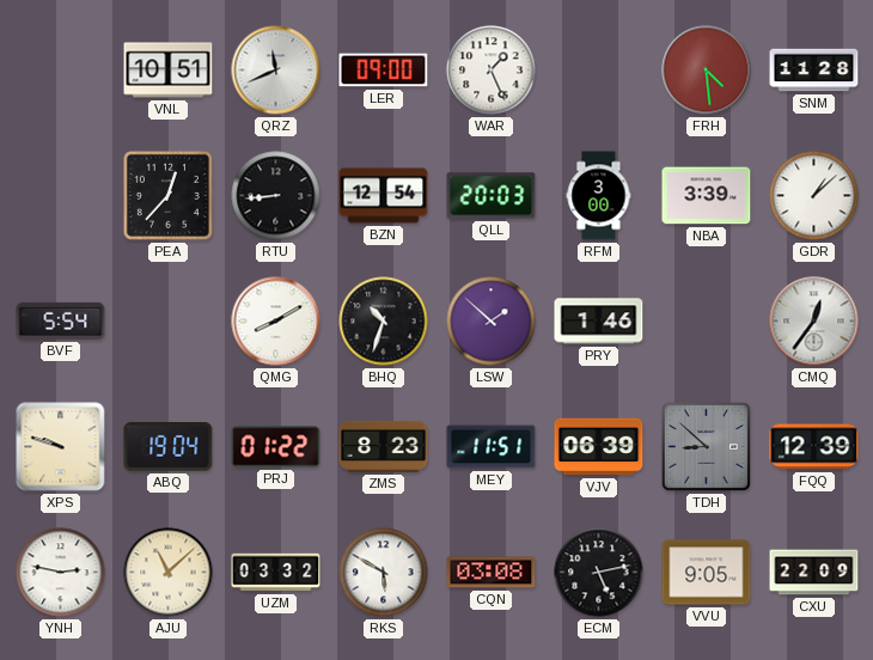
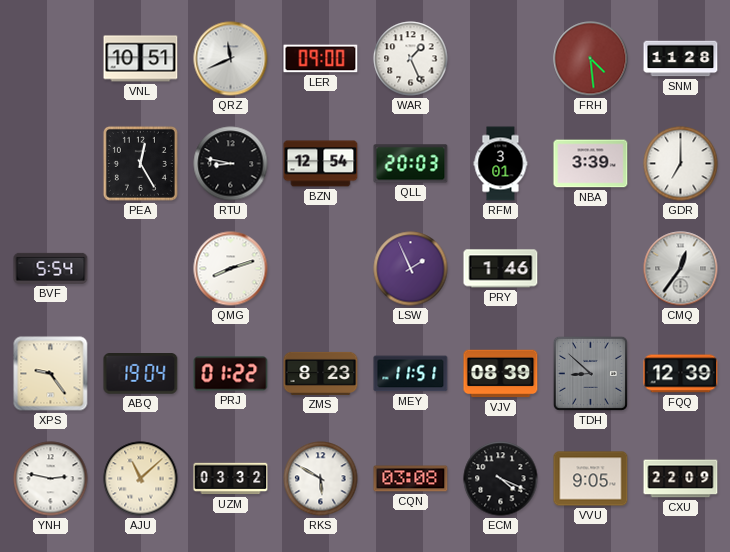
PEA: 12:37 -> 12:25 (140, 163)
RTU: 8:44 -> 8:47 (231, 164)
RFM: 3:00 -> 3:01 (501, 164)
GDR: 1:08 -> 7:00 (681, 164)
QMG: 8:10 -> 8:12 (231, 269)
BHQ: 10:33 -> none (384, 322)
LSW: 1:52 -> 1:56 (411, 269)
XPS: 9:48 -> 9:24 (51, 374)
VJV: 06:39 -> 08:39 (501, 374)
ECM: 5:13 -> 4:19 (501, 479)
